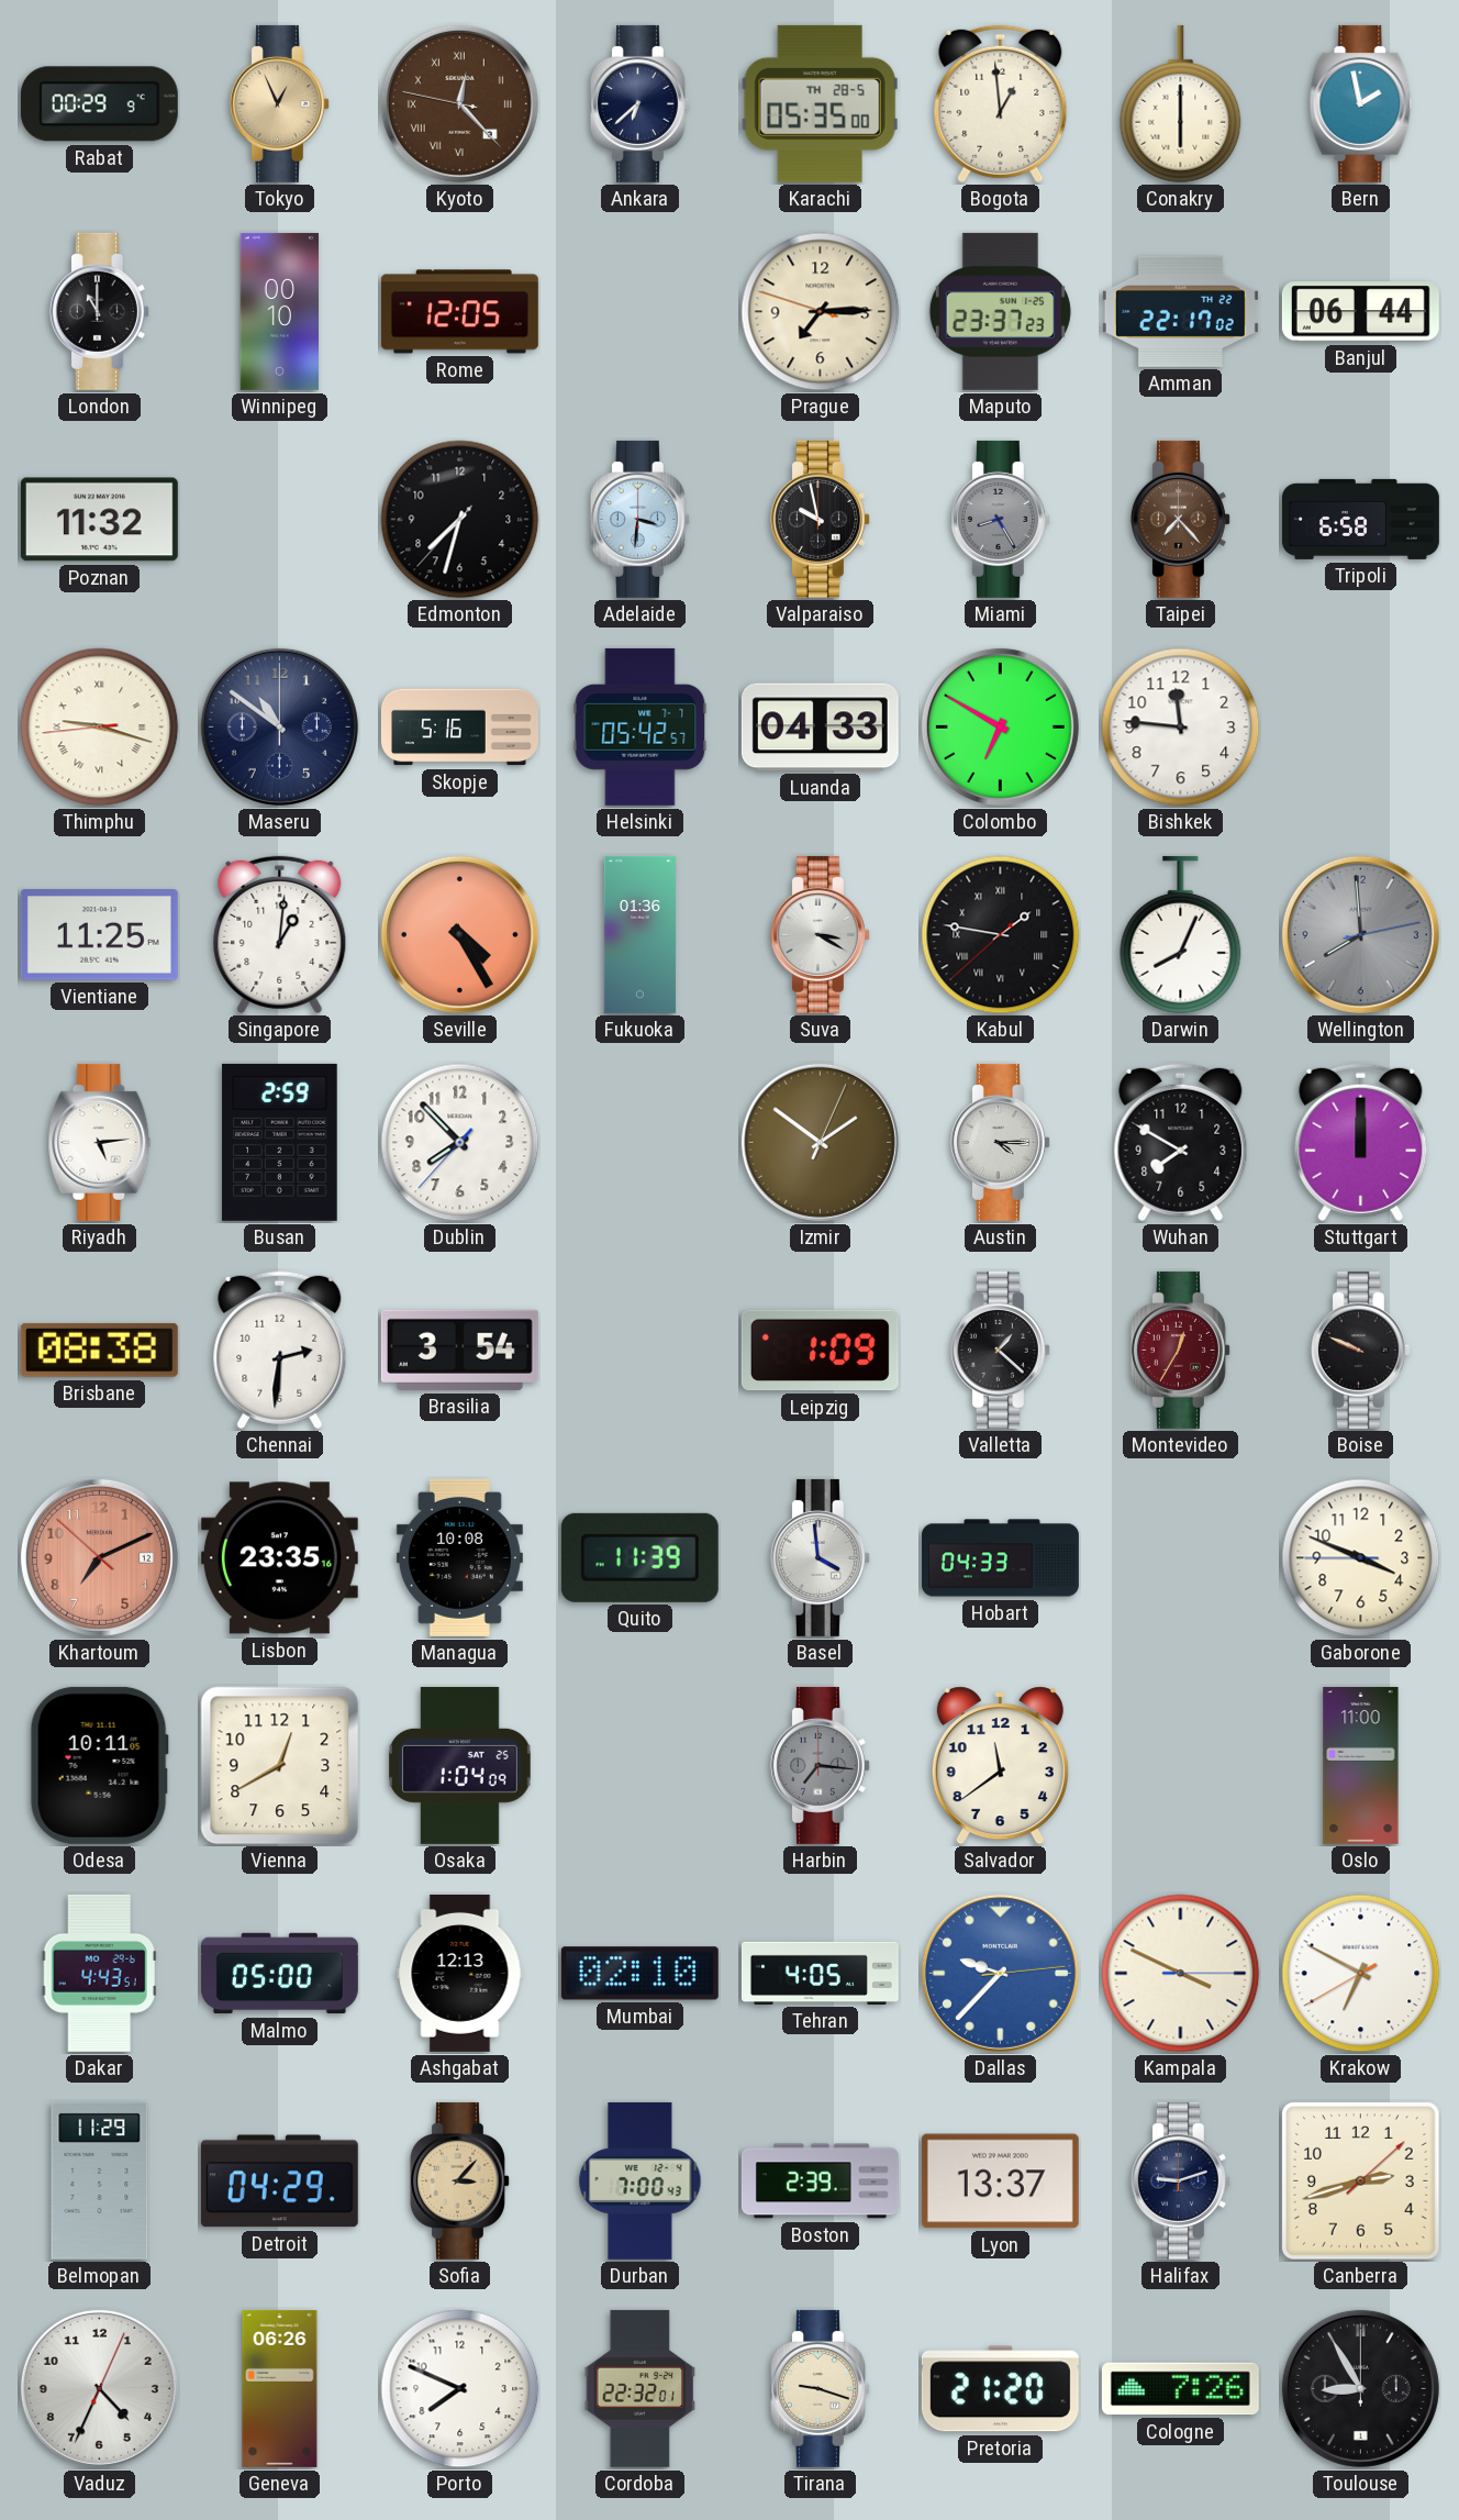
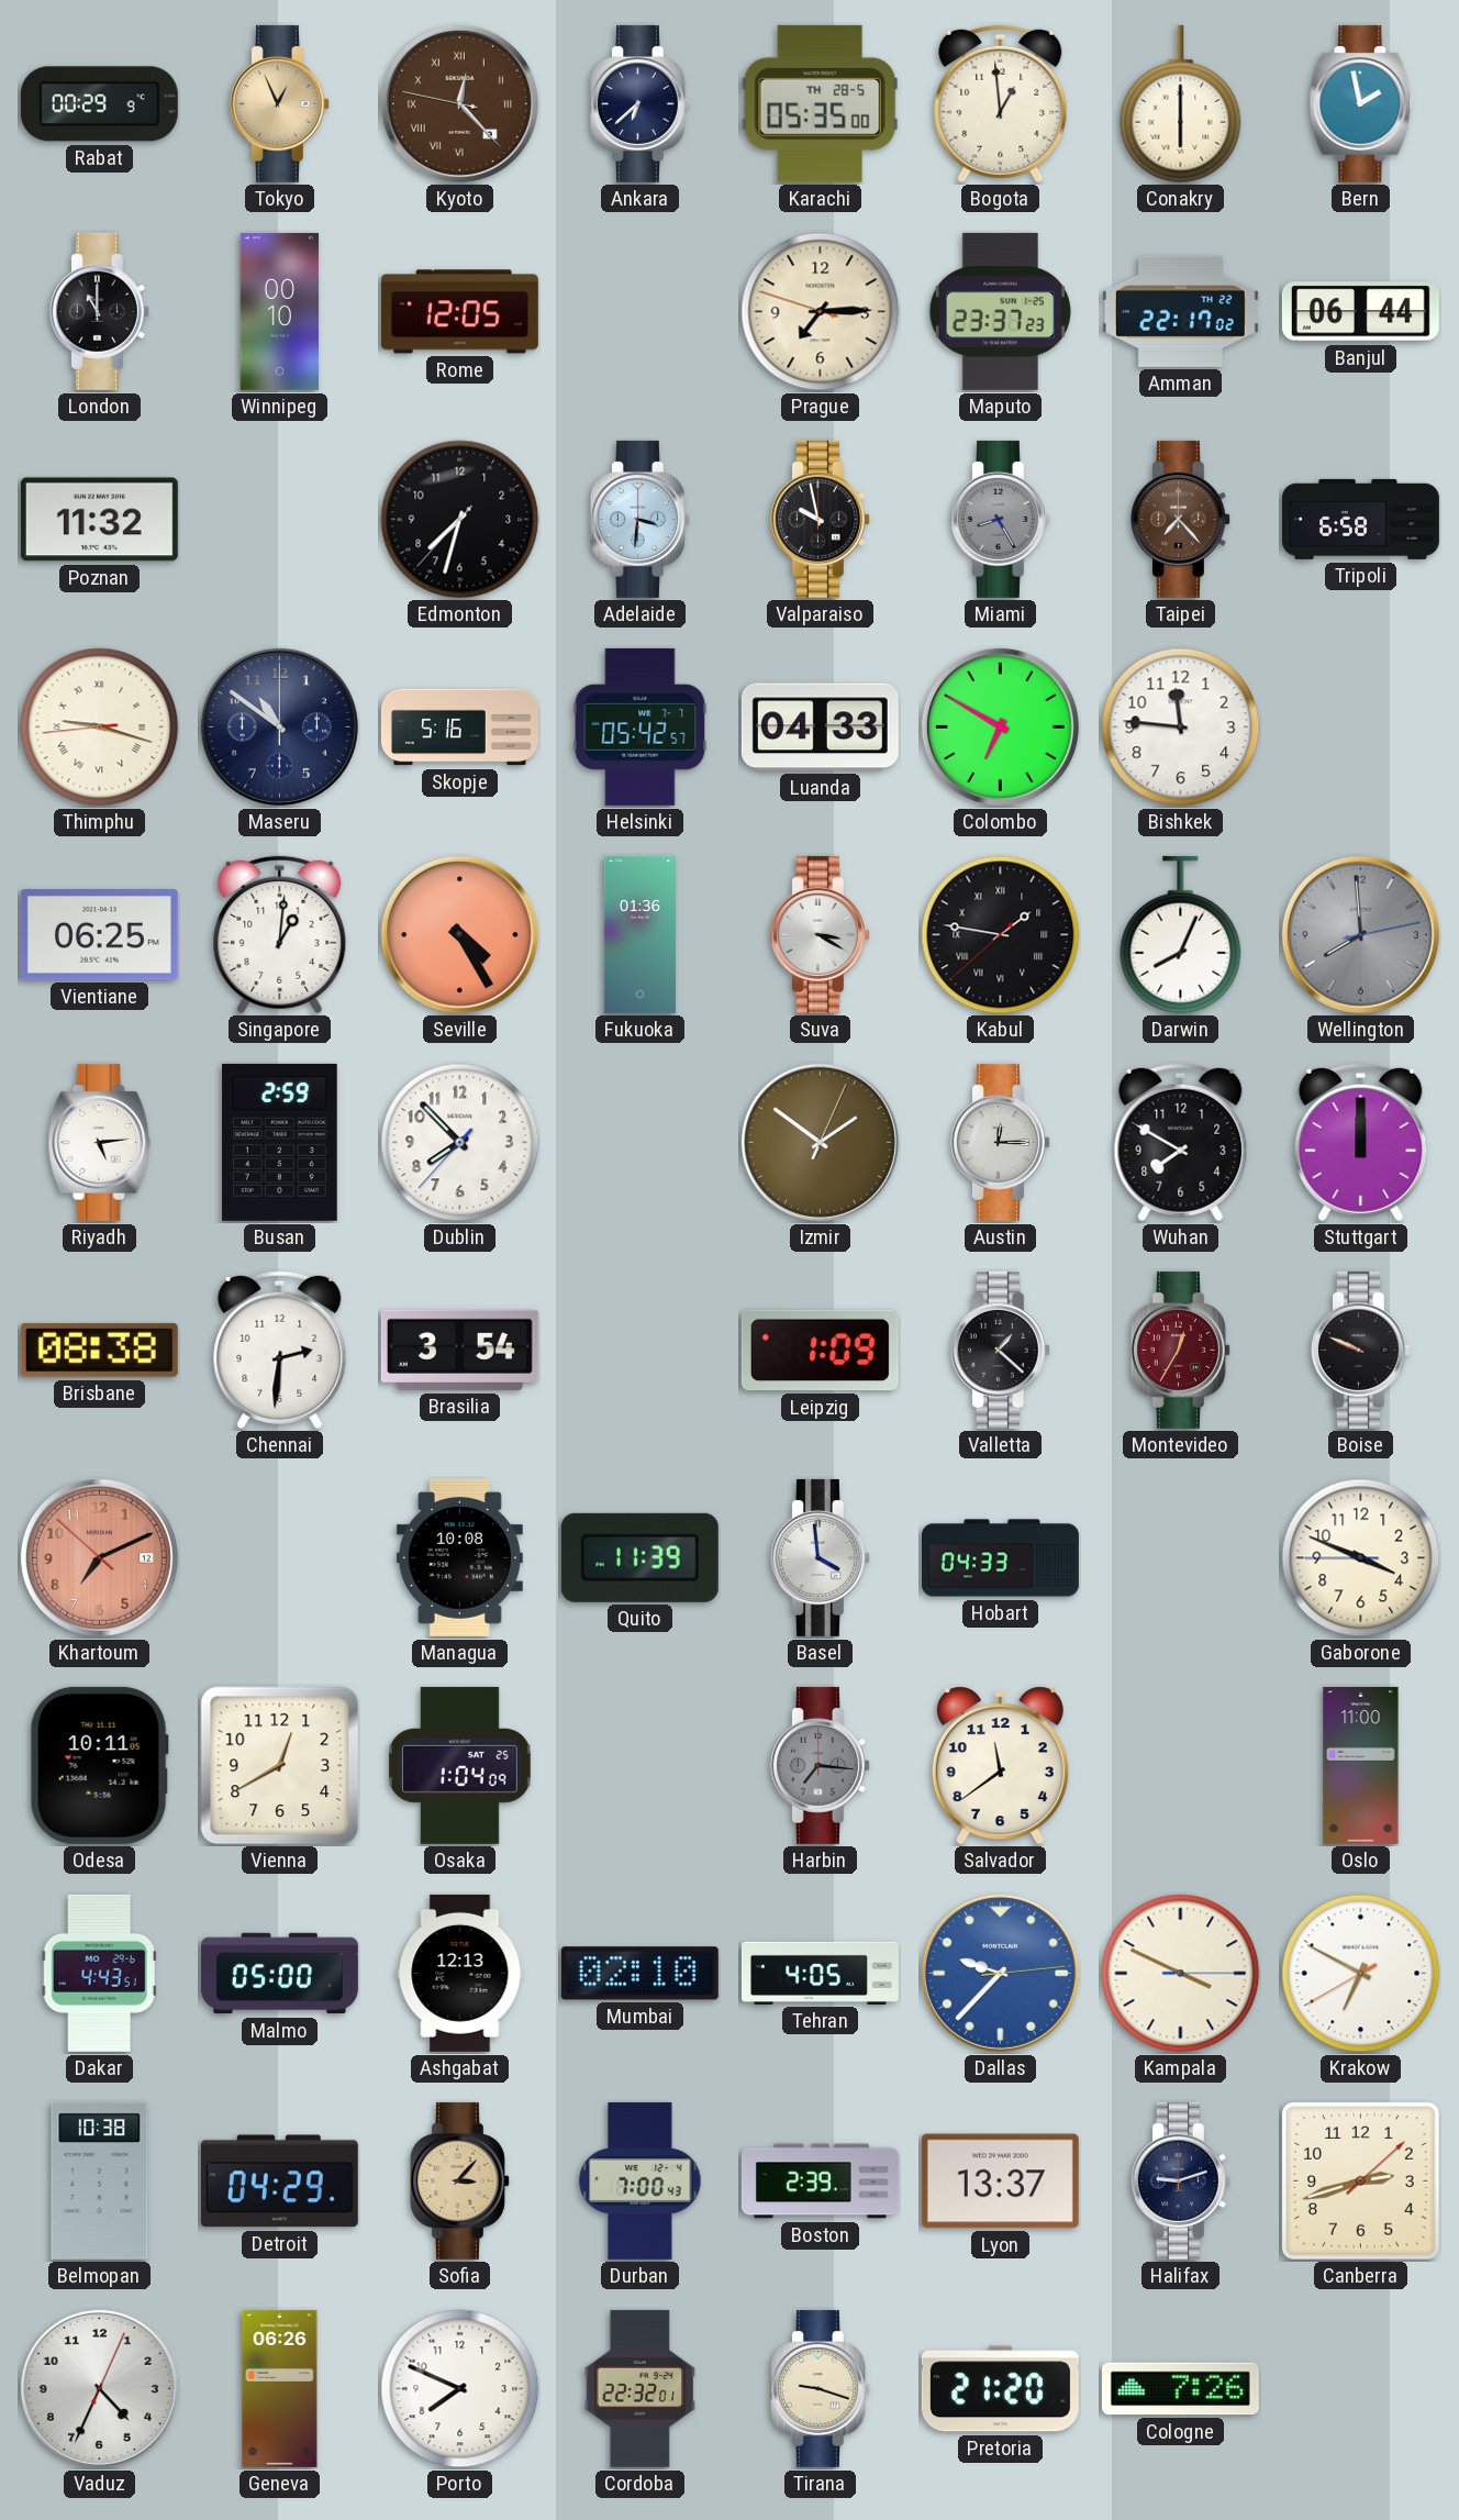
Vientiane: 11:25 -> 06:25 (99, 935)
Austin: 4:15 -> 12:15 (1000, 1142)
Lisbon: 23:35 -> none (279, 1558)
Belmopan: 11:29 -> 10:38 (100, 2180)
Toulouse: 8:55 -> none (1360, 2388)
